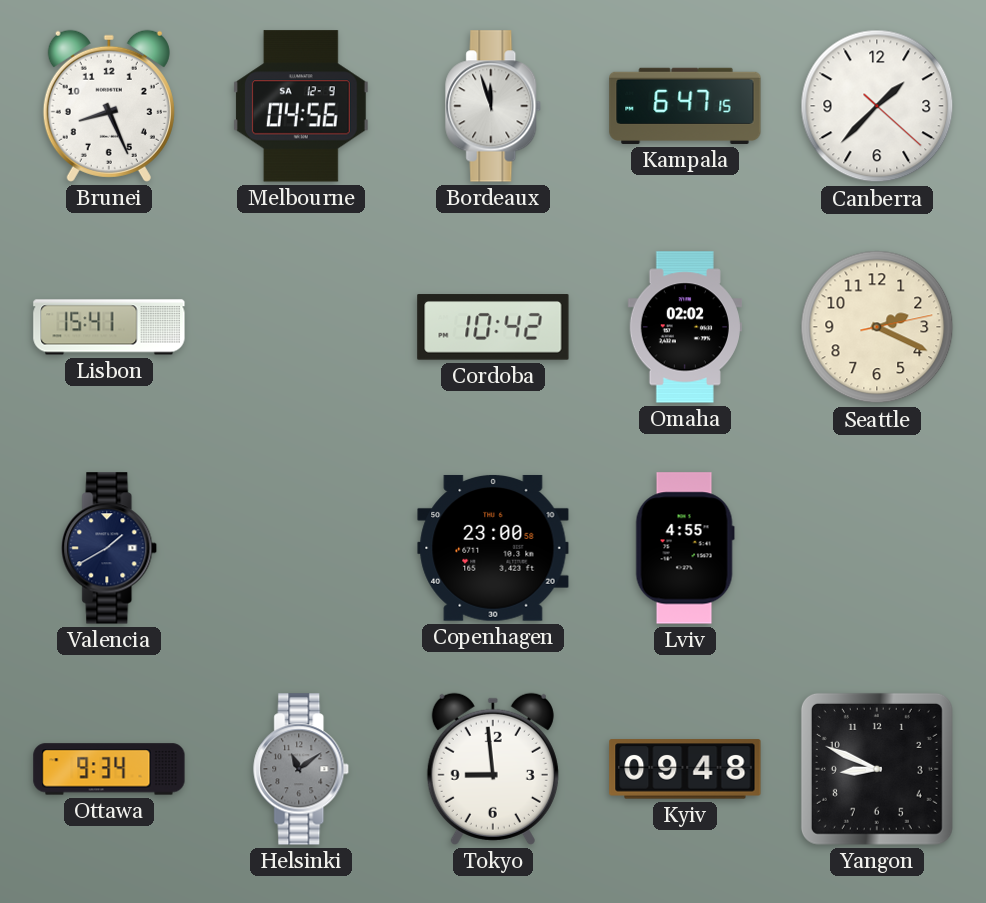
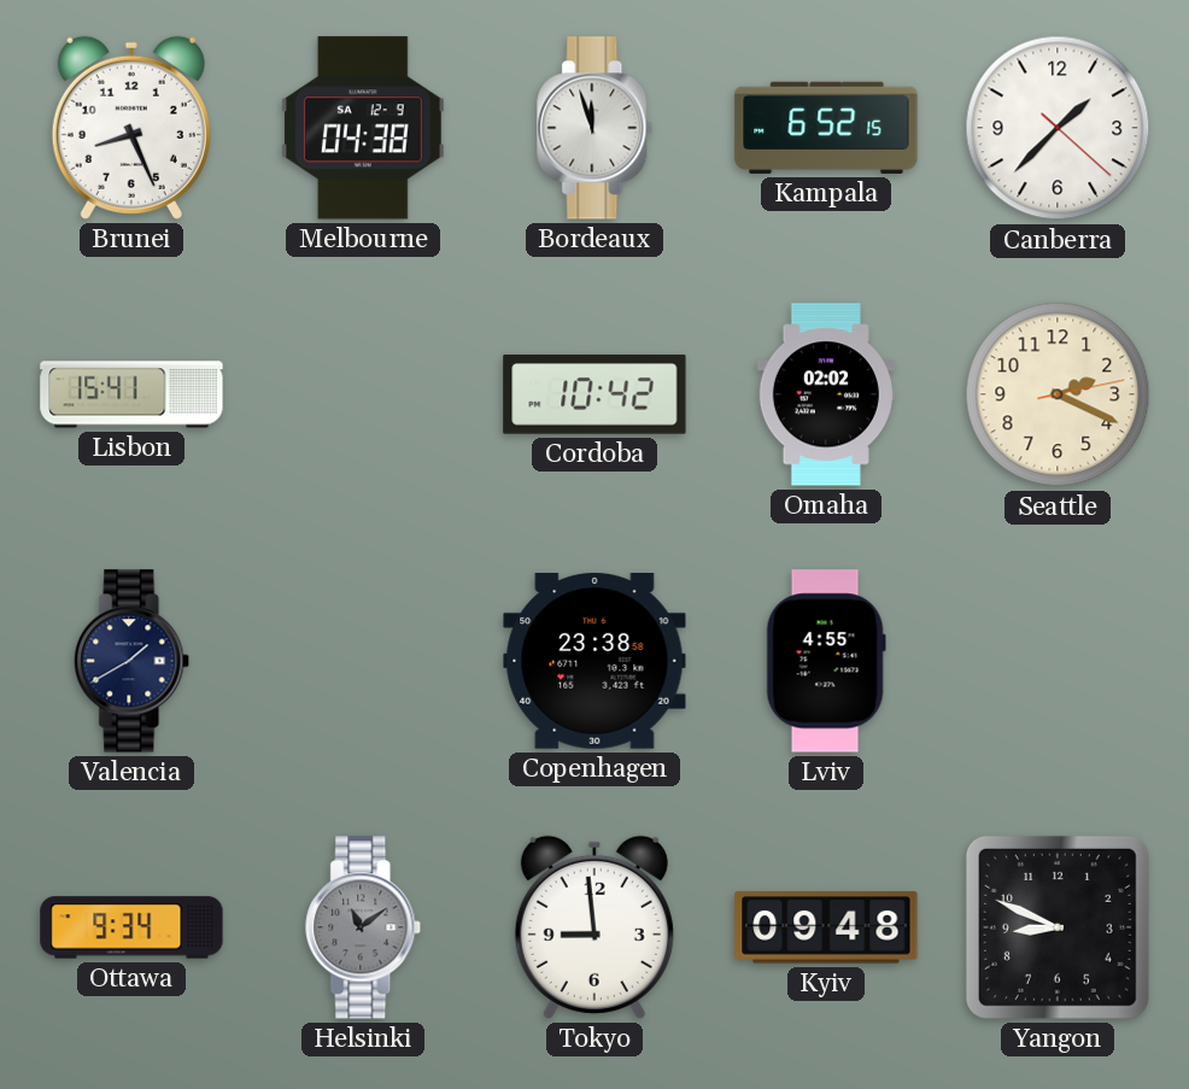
Melbourne: 04:56 -> 04:38 (363, 128)
Kampala: 6:47 -> 6:52 (826, 128)
Copenhagen: 23:00 -> 23:38 (594, 661)
